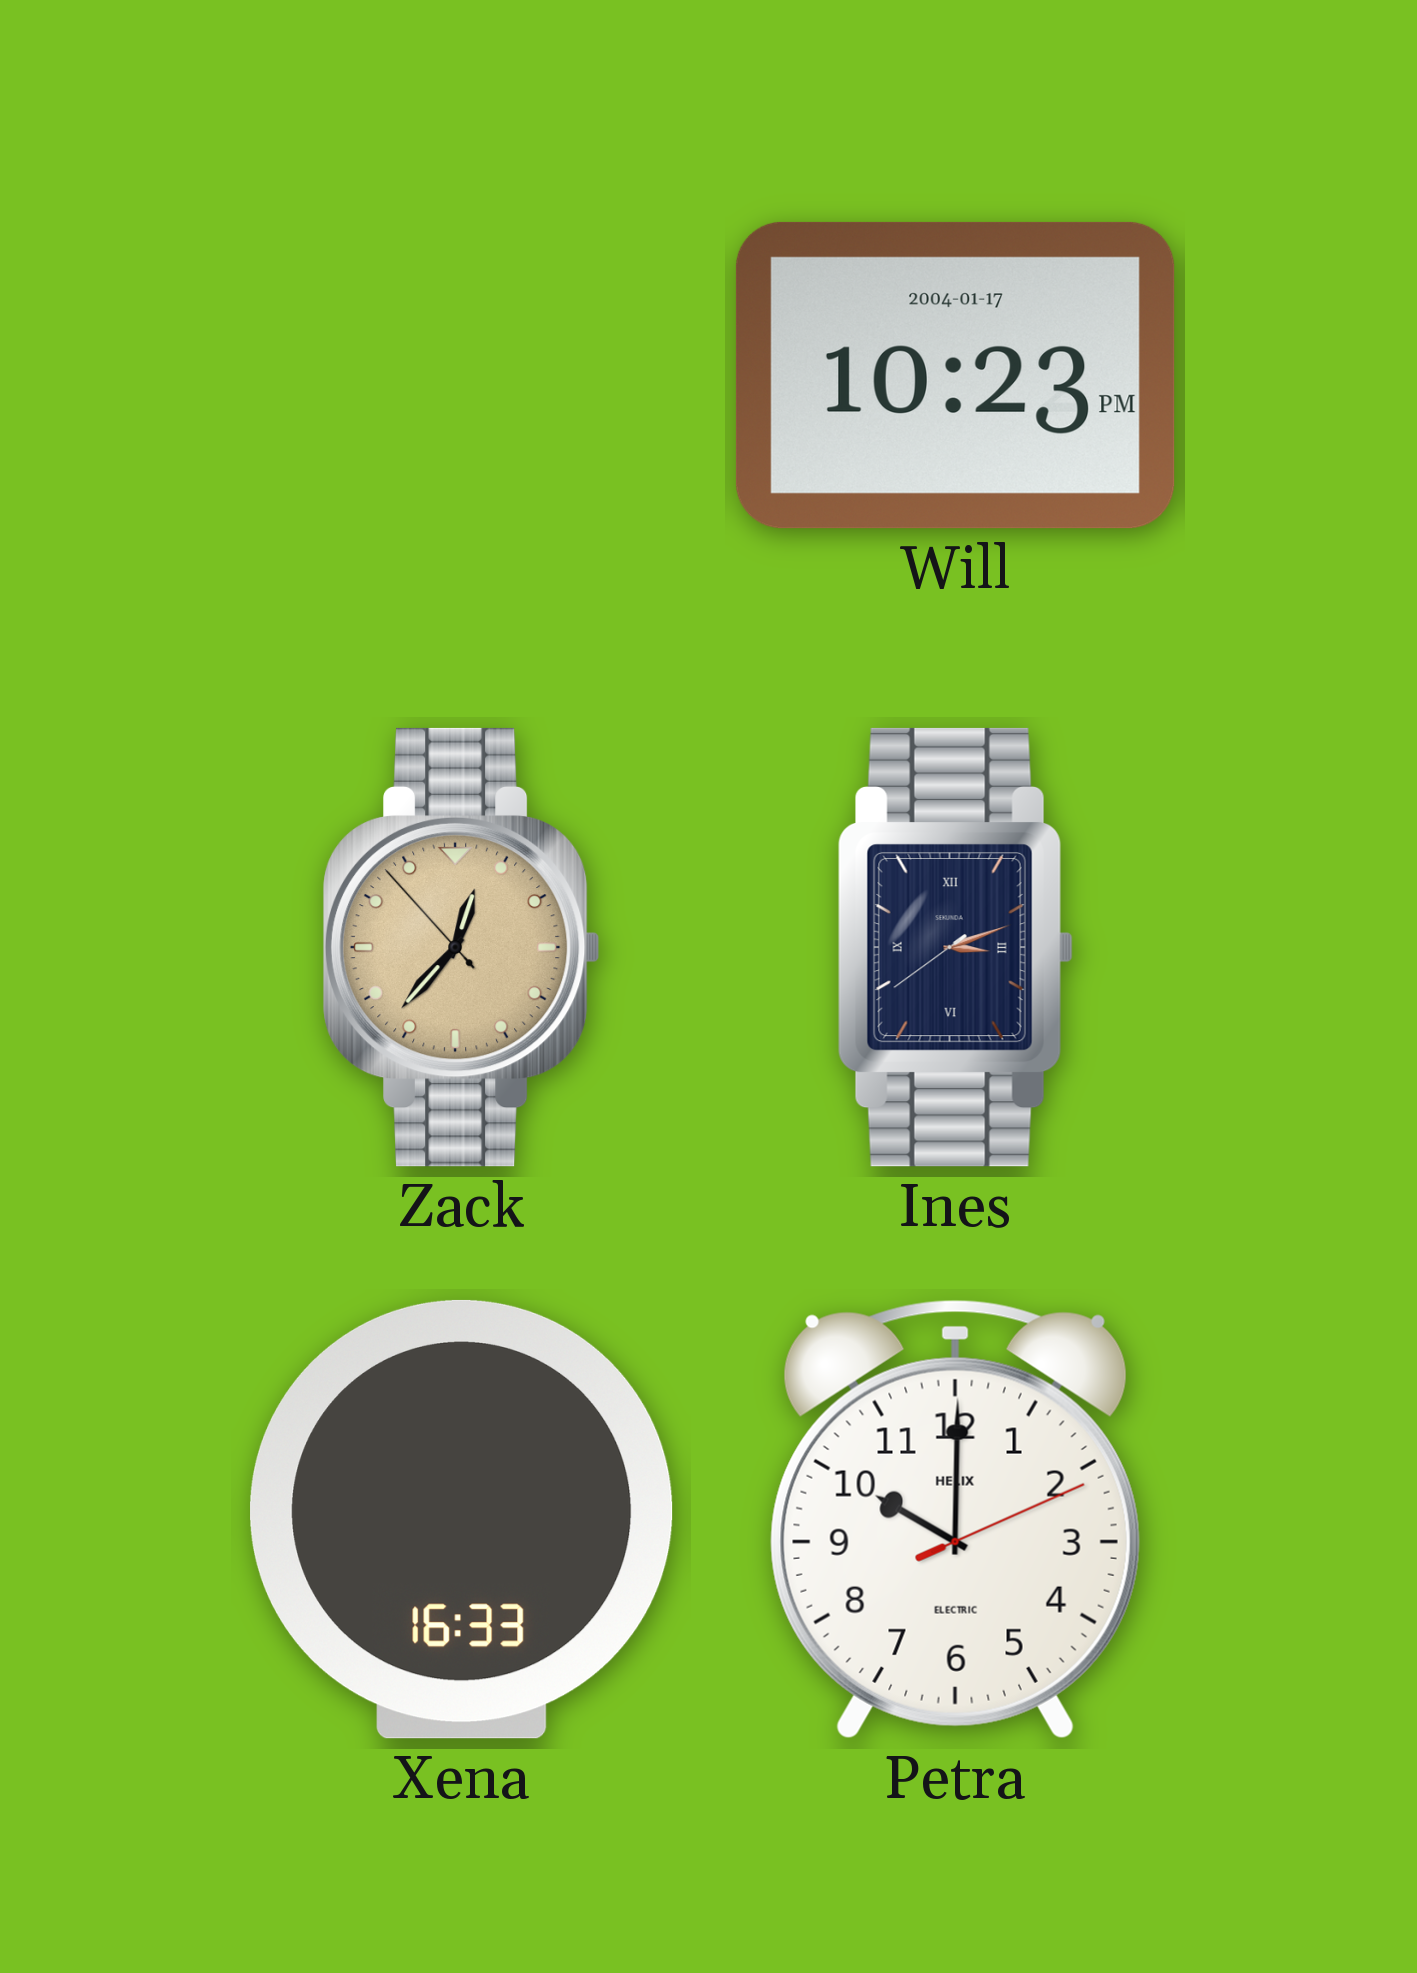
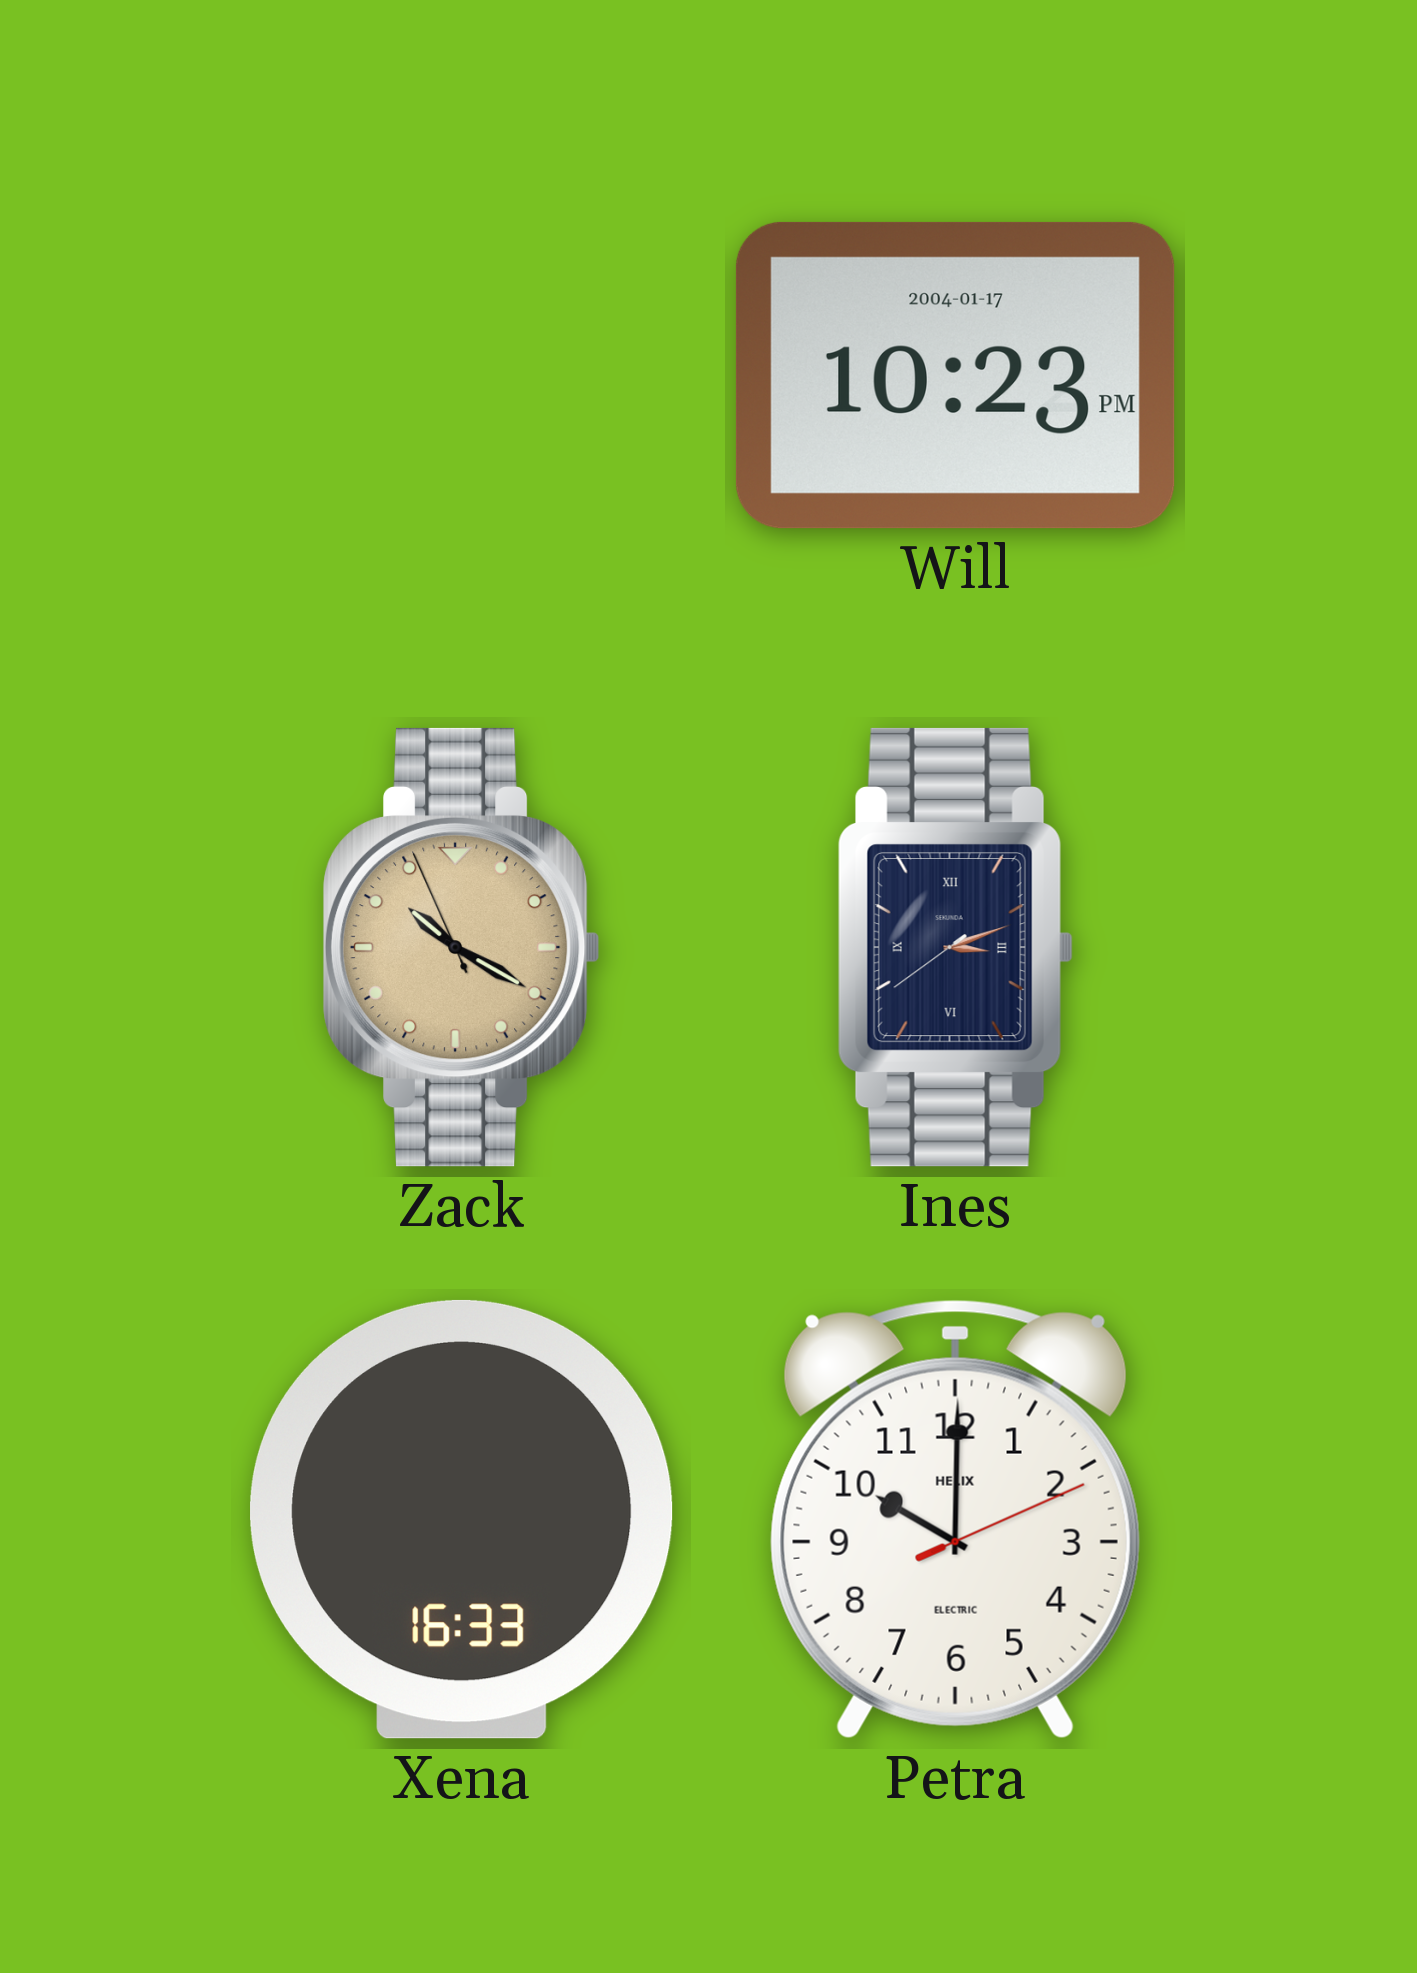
Zack: 12:36 -> 10:19 (461, 947)
